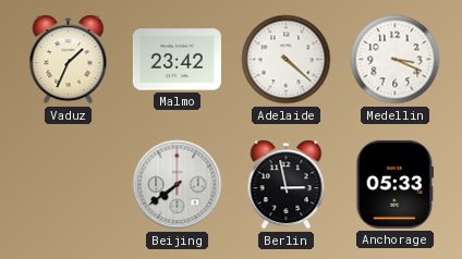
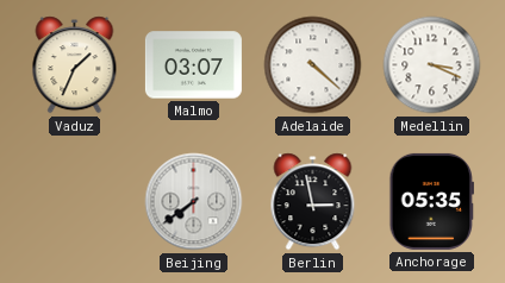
Malmo: 23:42 -> 03:07 (193, 65)
Anchorage: 05:33 -> 05:35 (432, 201)
